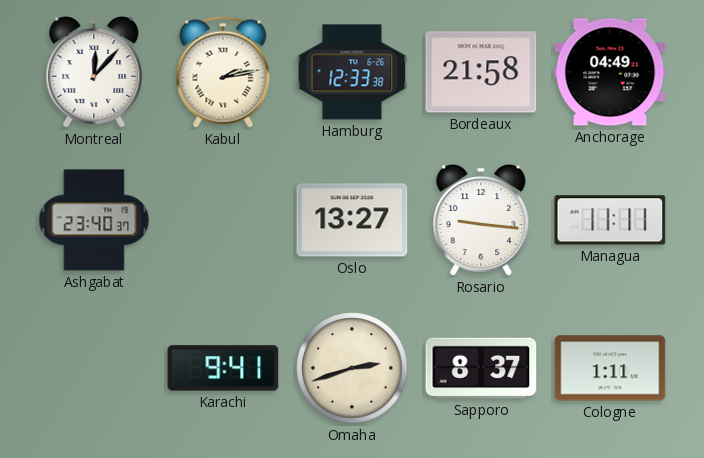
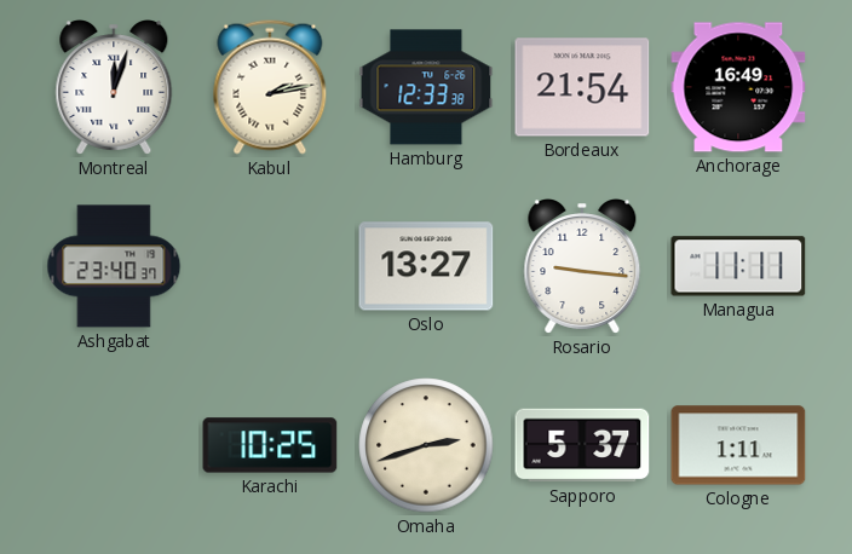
Montreal: 12:07 -> 12:03 (114, 88)
Bordeaux: 21:58 -> 21:54 (582, 87)
Anchorage: 04:49 -> 16:49 (738, 87)
Karachi: 9:41 -> 10:25 (270, 445)
Sapporo: 8:37 -> 5:37 (582, 445)
